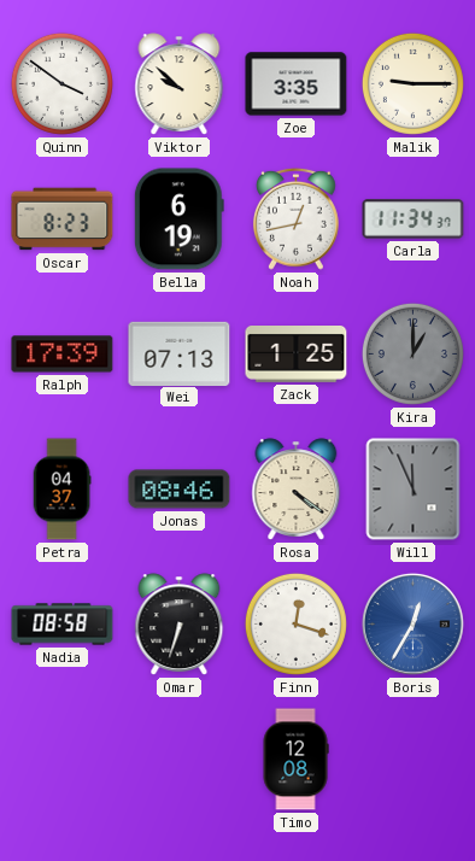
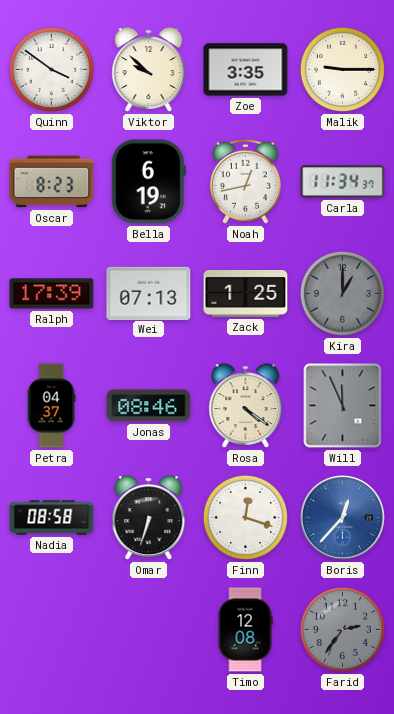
Boris: 12:35 -> 12:37 (342, 517)
Farid: none -> 2:36 (342, 629)
